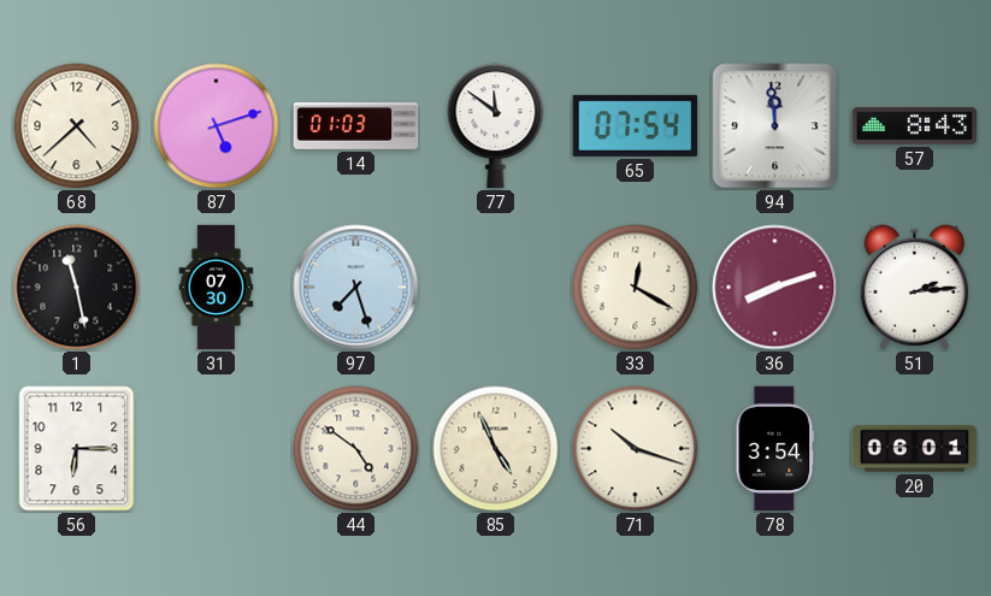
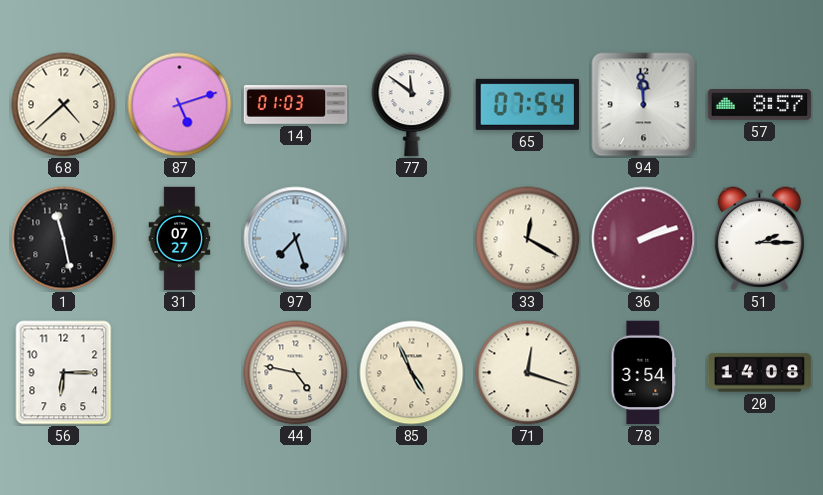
57: 8:43 -> 8:57 (760, 105)
31: 07:30 -> 07:27 (180, 239)
36: 8:12 -> 2:12 (644, 239)
51: 2:14 -> 2:15 (759, 239)
44: 4:51 -> 4:47 (296, 373)
71: 10:18 -> 12:18 (528, 373)
20: 06:01 -> 14:08 (760, 373)
